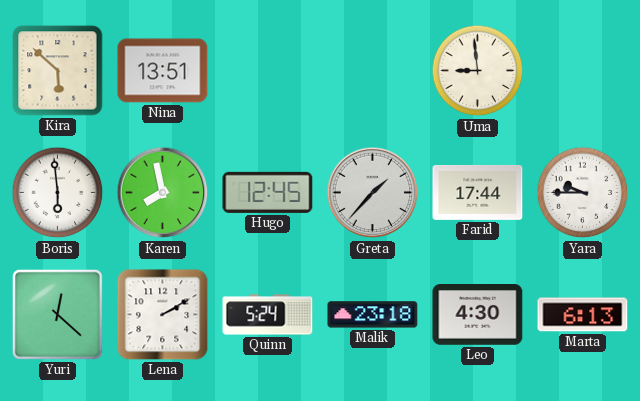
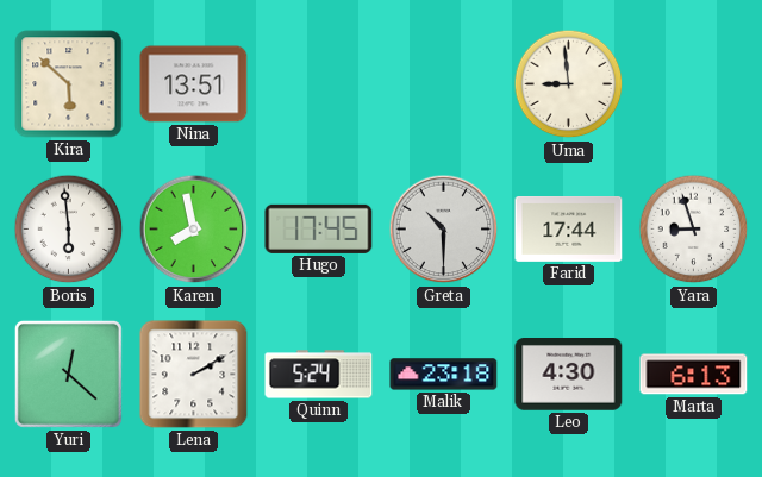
Hugo: 12:45 -> 17:45 (319, 228)
Greta: 1:37 -> 10:30 (444, 230)
Yara: 9:45 -> 8:57 (694, 230)
